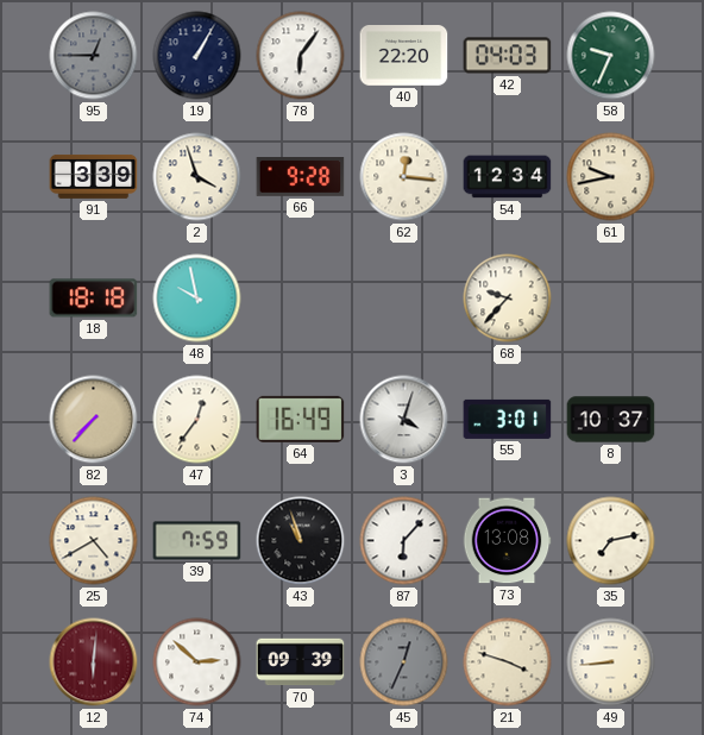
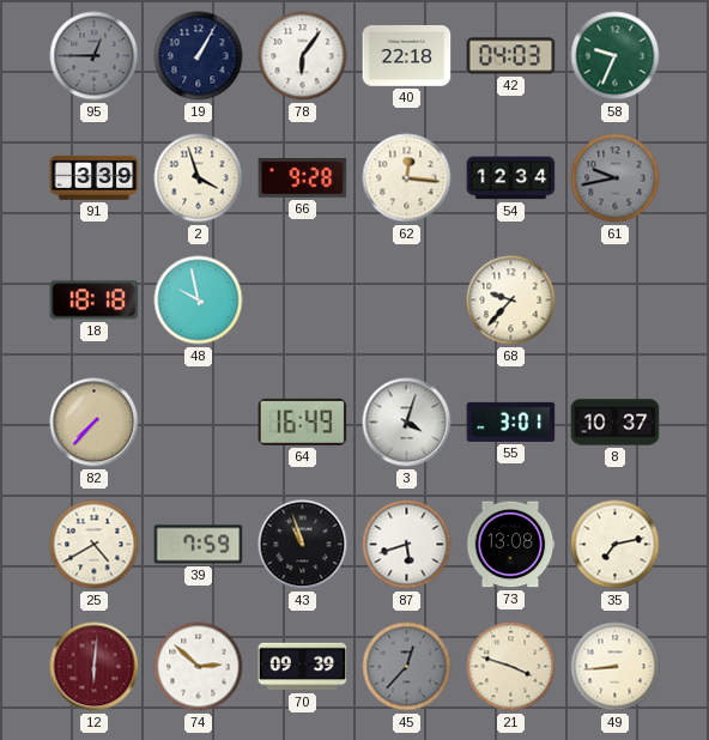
40: 22:20 -> 22:18 (407, 56)
61 dial: cream -> grey (616, 178)
47: 12:36 -> none (197, 420)
87: 6:07 -> 5:42 (407, 545)
45: 12:34 -> 12:37 (407, 667)
